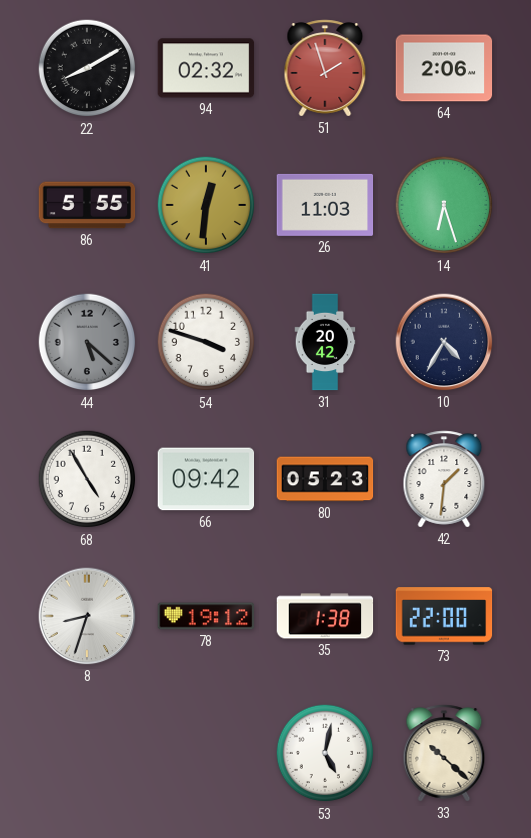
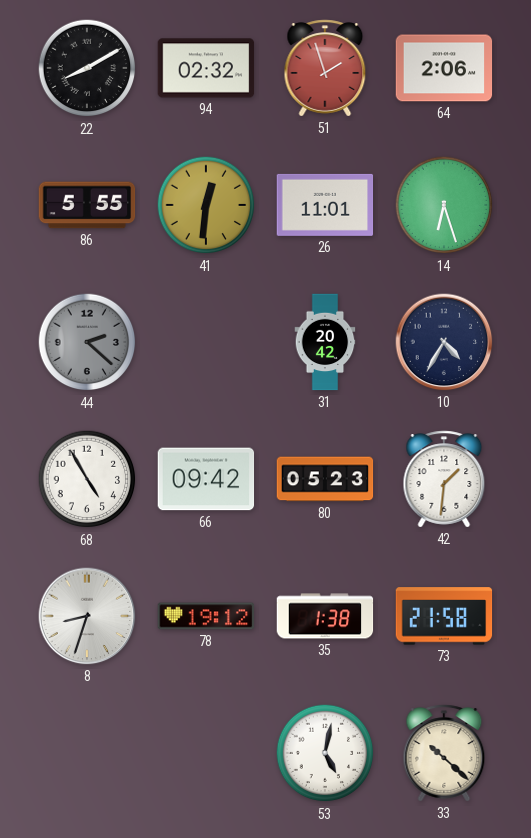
26: 11:03 -> 11:01 (325, 205)
44: 5:22 -> 2:22 (87, 342)
54: 3:48 -> none (206, 342)
73: 22:00 -> 21:58 (444, 616)
